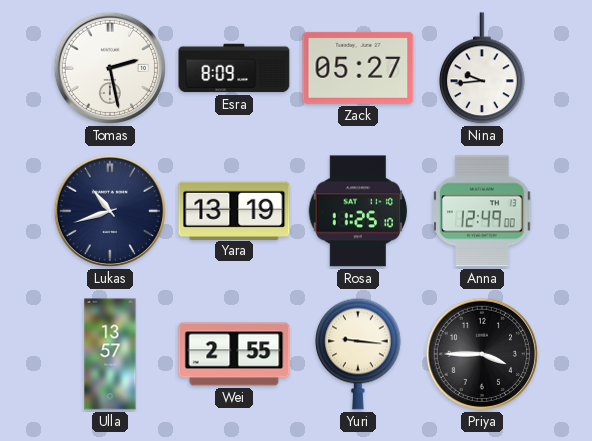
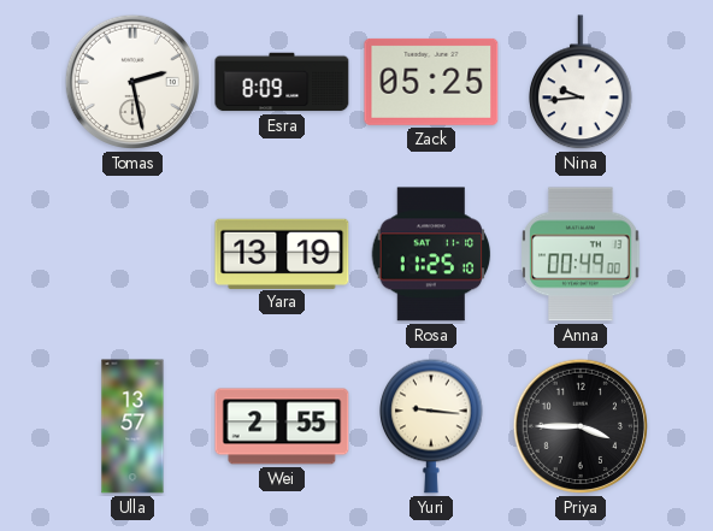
Zack: 05:27 -> 05:25 (431, 82)
Lukas: 10:42 -> none (110, 211)
Anna: 12:49 -> 00:49 (581, 254)
